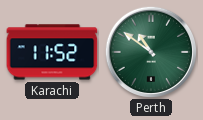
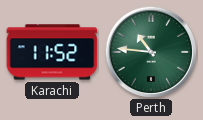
Perth: 10:51 -> 10:46 (150, 51)
